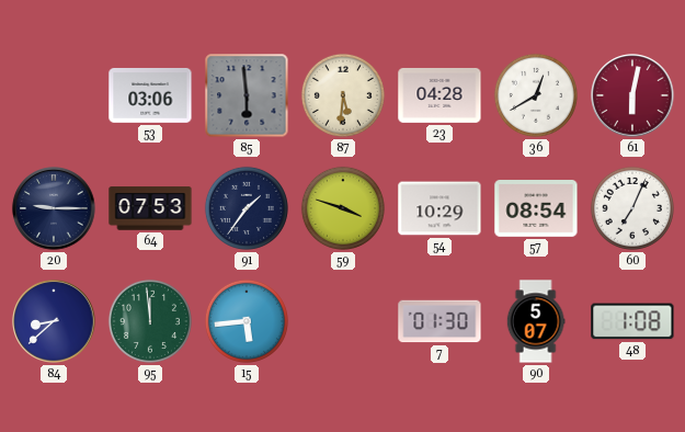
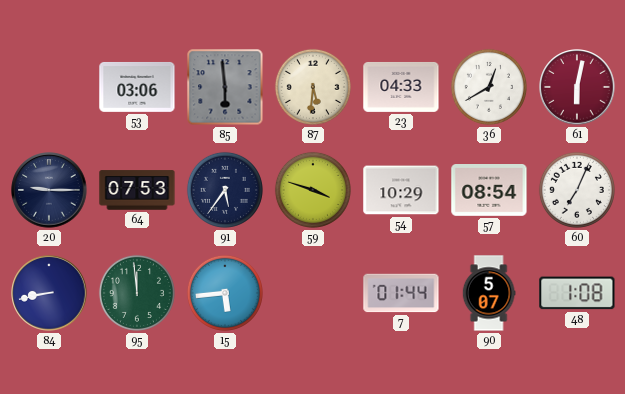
23: 04:28 -> 04:33 (401, 87)
91: 1:36 -> 5:36 (225, 190)
84: 8:38 -> 8:43 (49, 293)
7: 01:30 -> 01:44 (401, 293)
